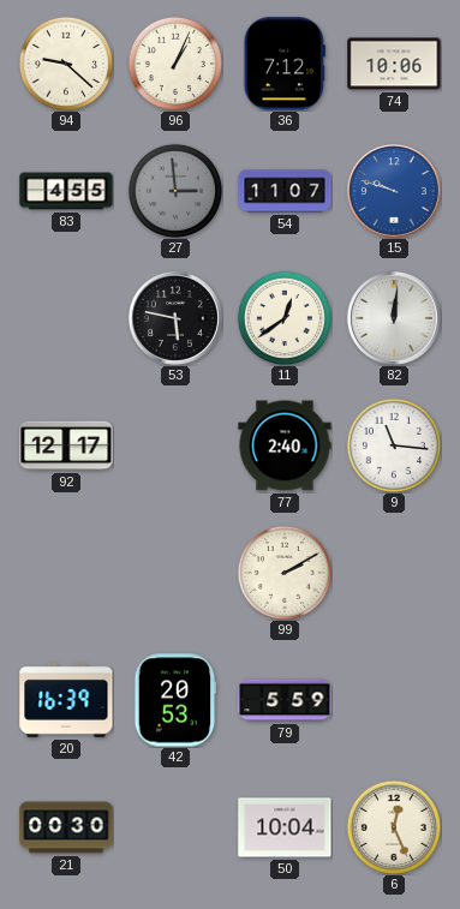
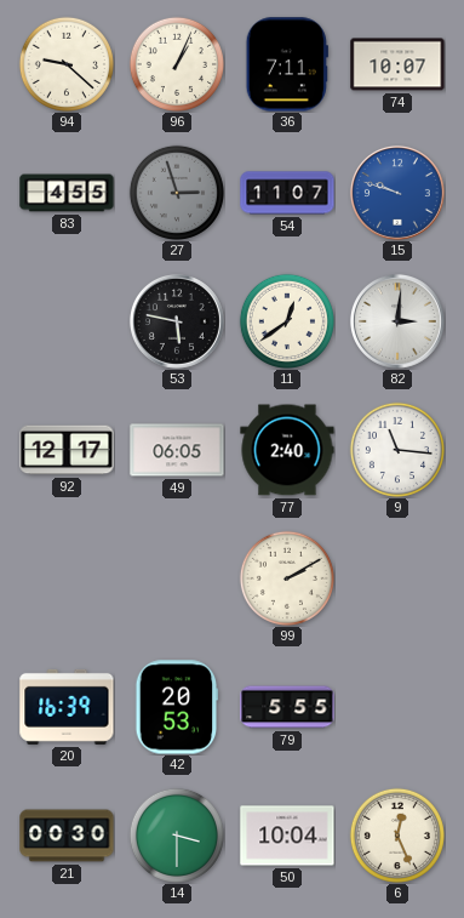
36: 7:12 -> 7:11 (287, 64)
74: 10:06 -> 10:07 (397, 64)
27: 2:59 -> 2:57 (177, 193)
82: 12:01 -> 3:01 (397, 321)
49: none -> 06:05 (177, 450)
79: 5:59 -> 5:55 (287, 707)
14: none -> 3:30 (177, 836)
